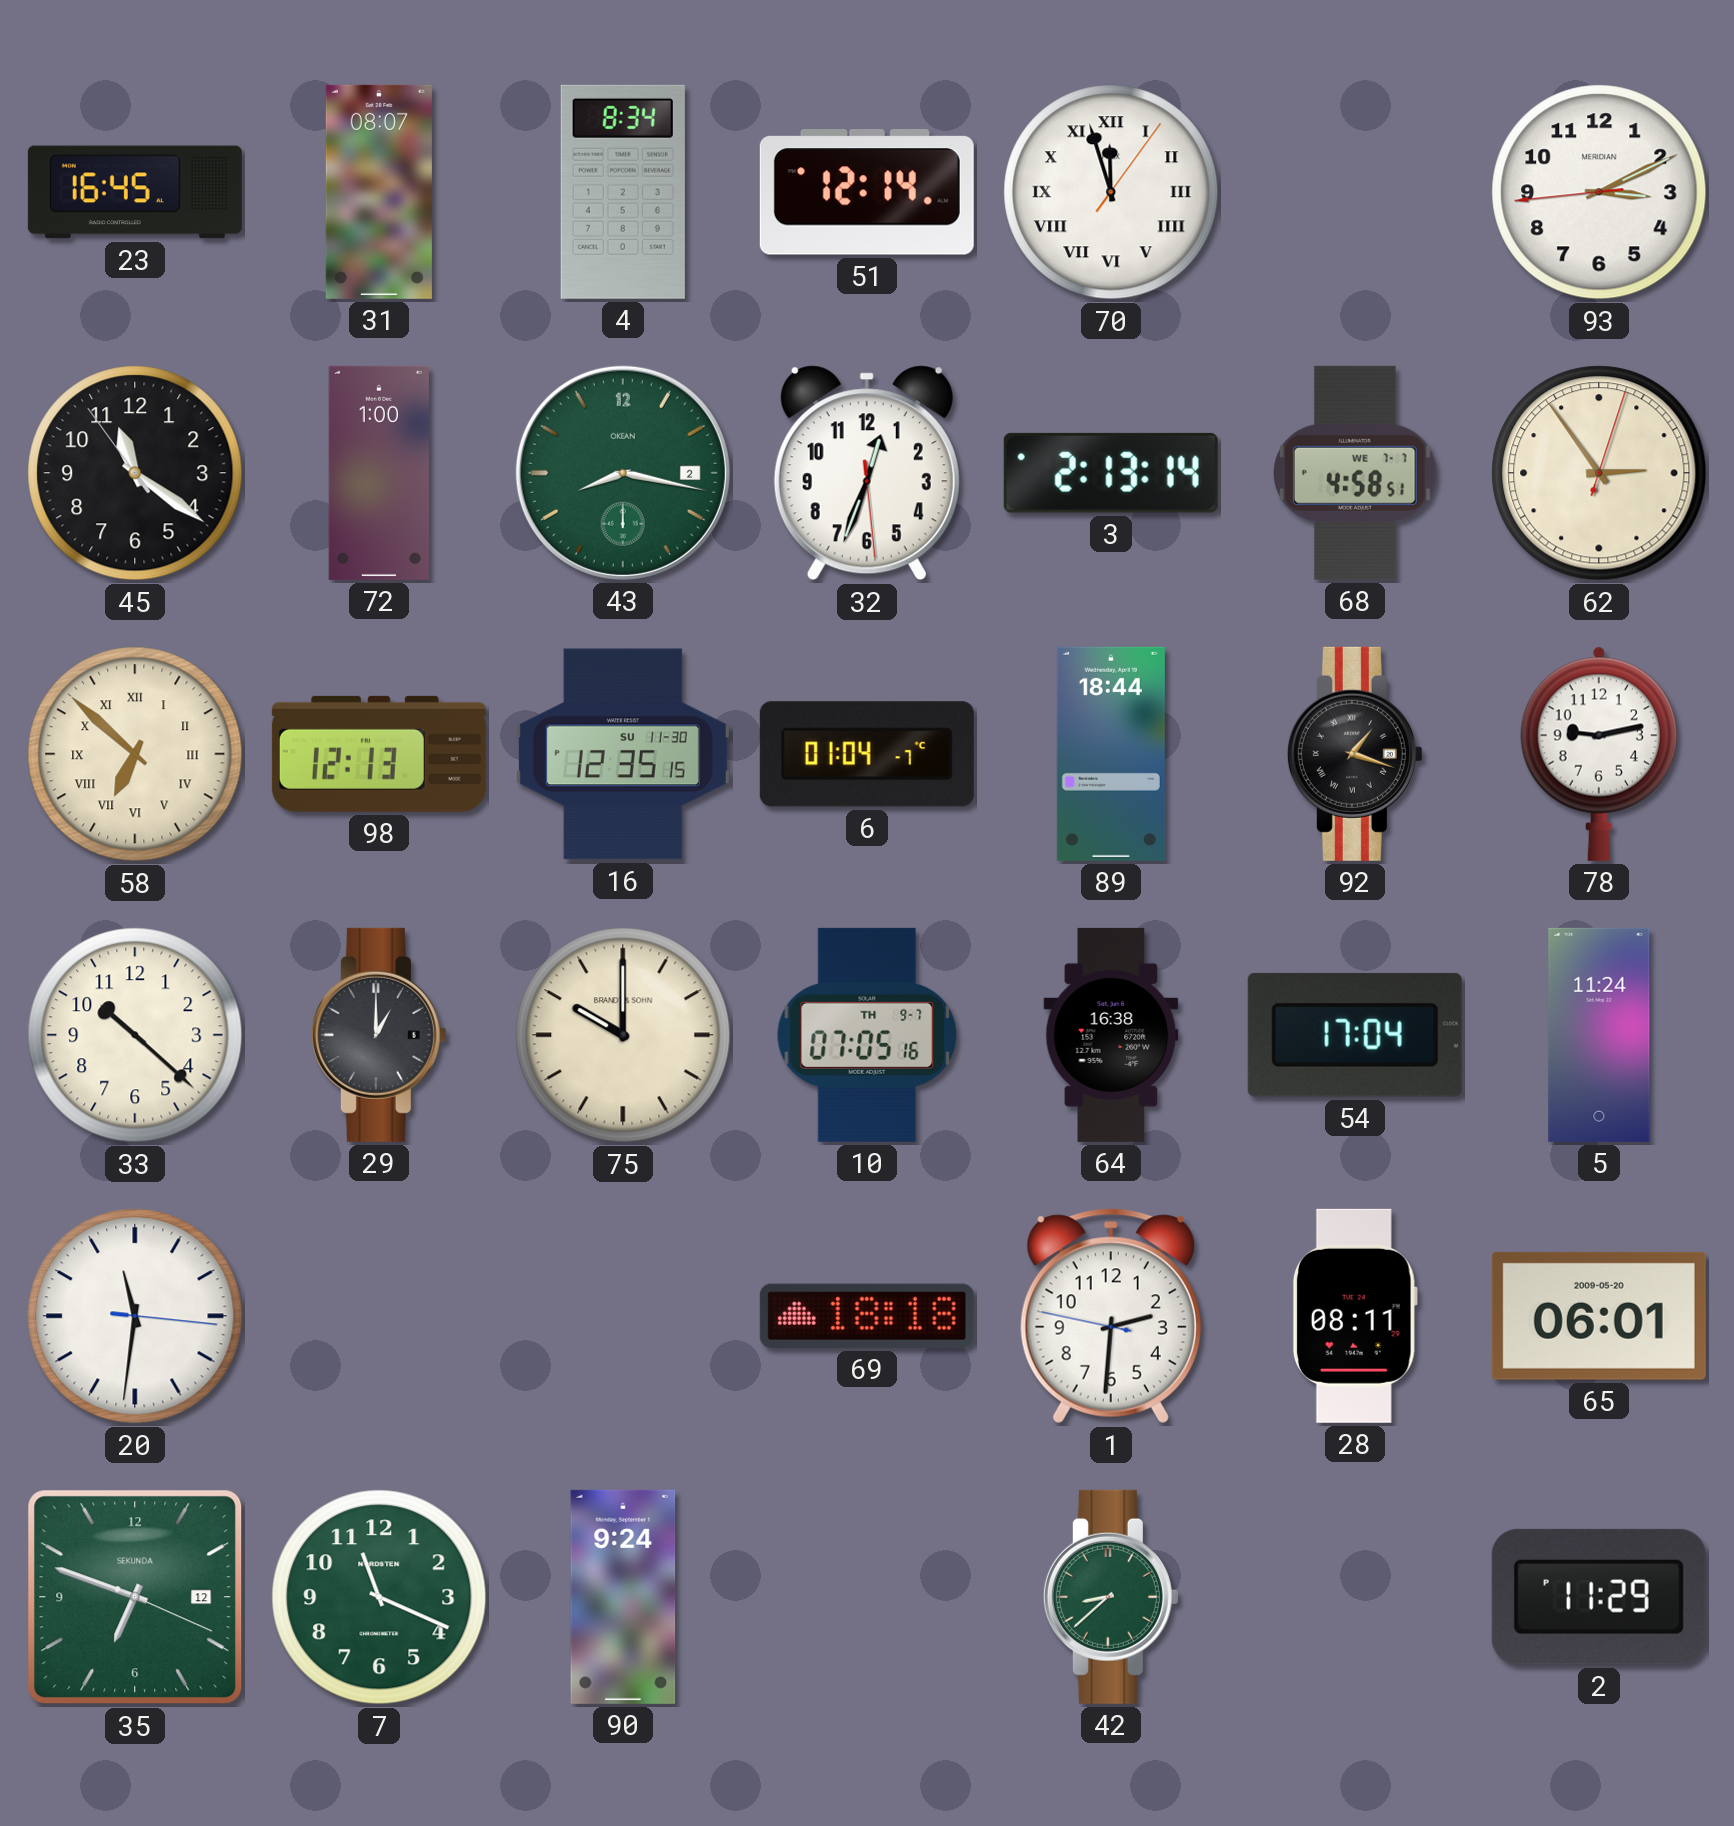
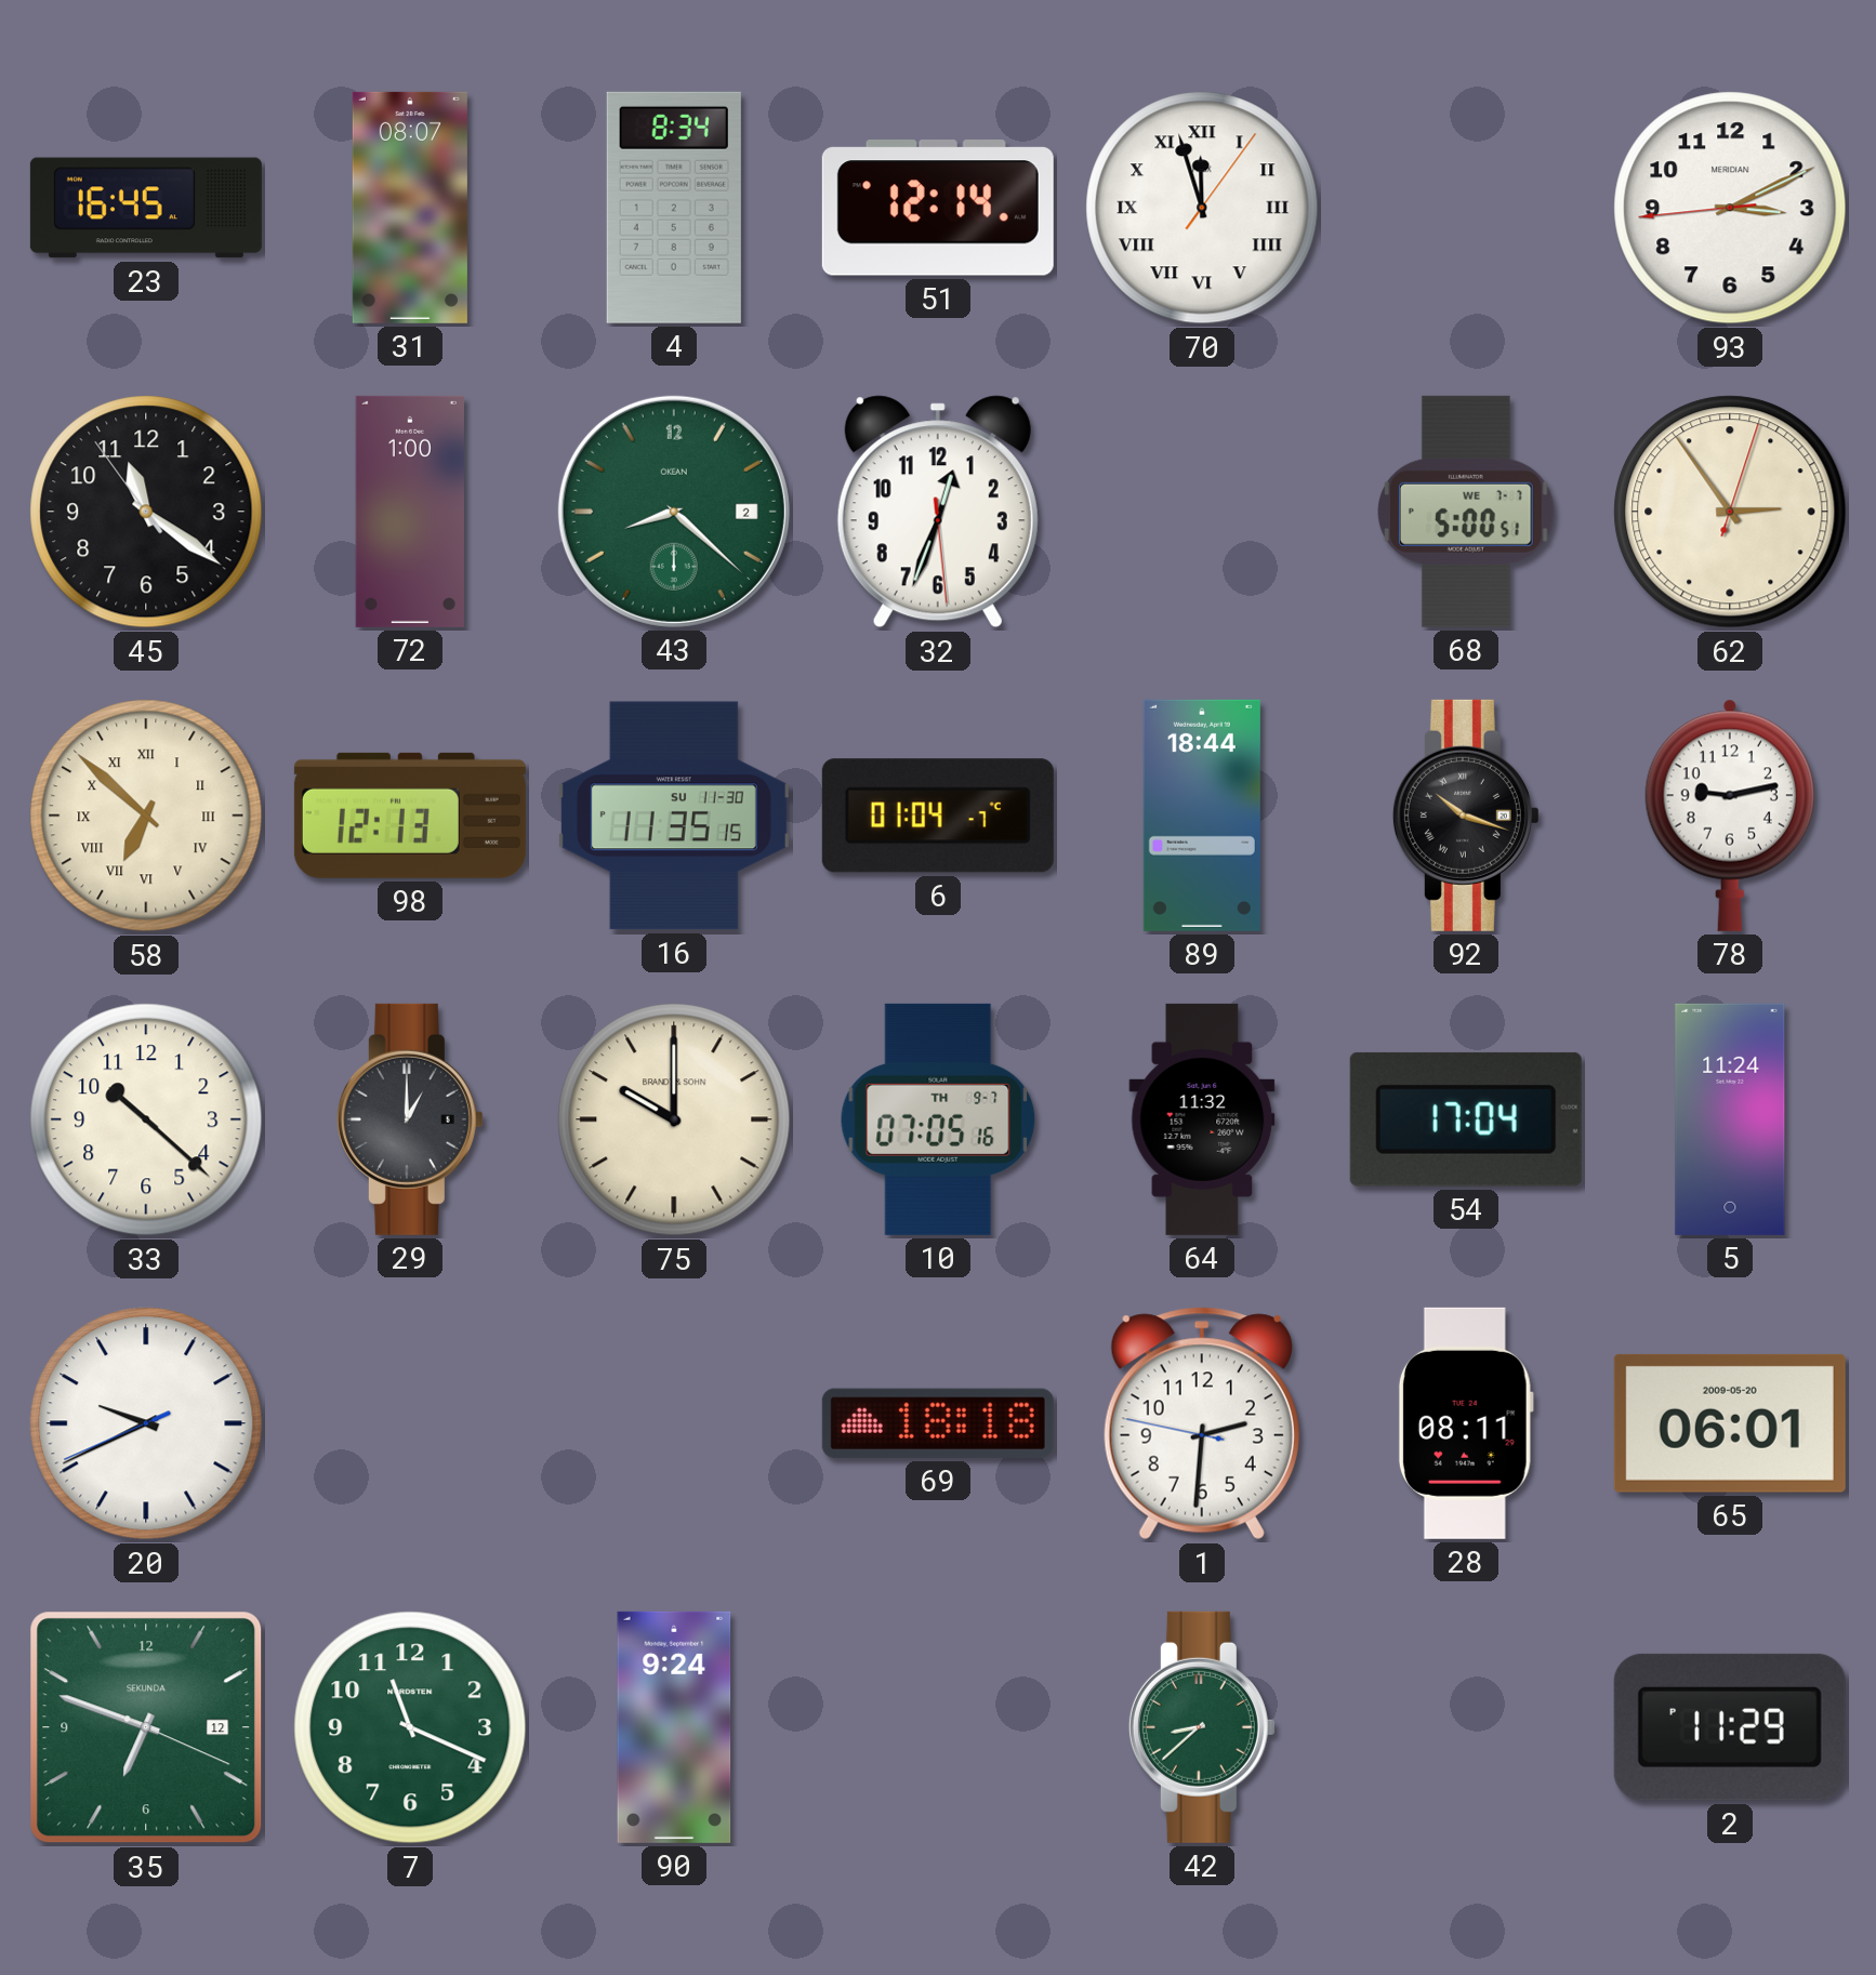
43: 8:17 -> 8:22 (674, 512)
3: 2:13 -> none (1111, 473)
68: 4:58 -> 5:00 (1467, 512)
16: 12:35 -> 11:35 (674, 816)
92: 1:18 -> 10:18 (1466, 816)
64: 16:38 -> 11:32 (1202, 1119)
20: 11:31 -> 9:40 (146, 1423)
